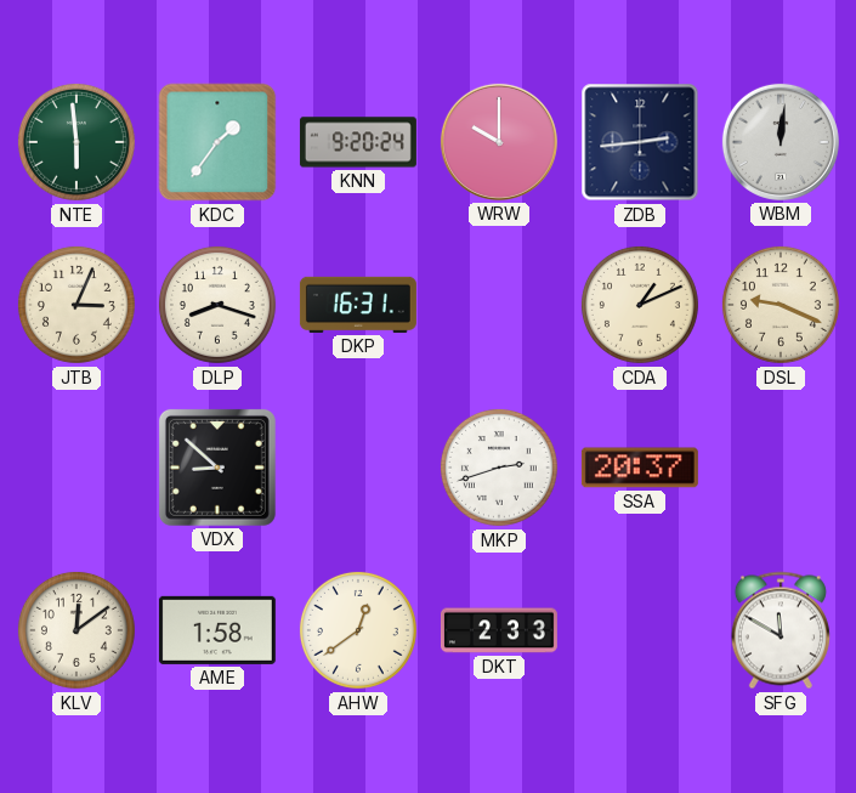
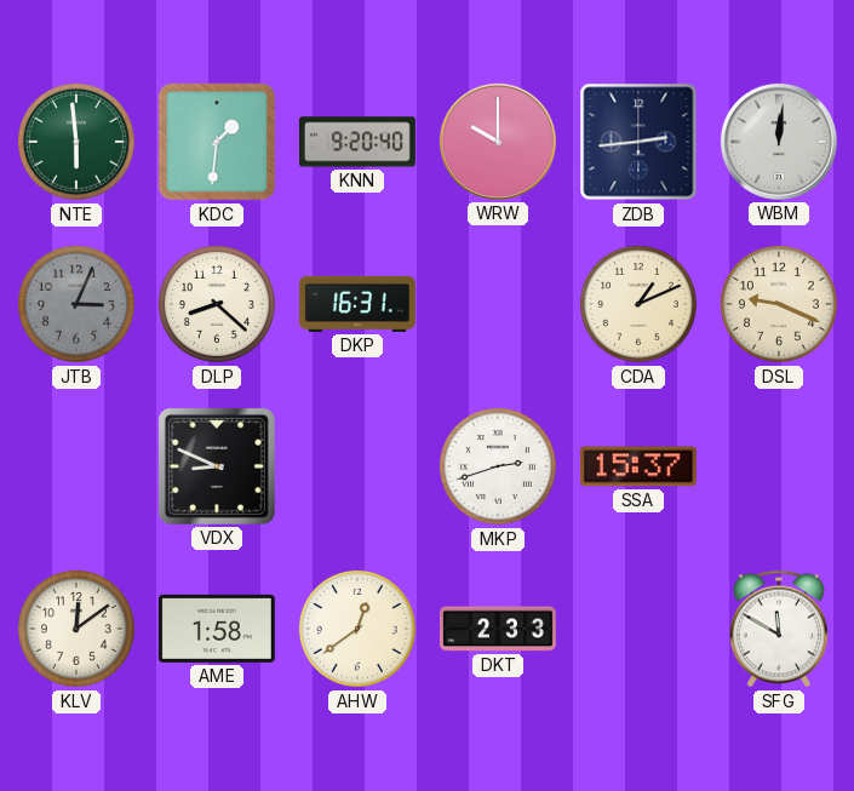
KDC: 1:36 -> 1:31 (217, 142)
KNN: 9:20:24 -> 9:20:40 (357, 142)
JTB dial: cream -> grey (76, 304)
DLP: 8:18 -> 8:22 (217, 304)
VDX: 8:52 -> 8:49 (217, 466)
SSA: 20:37 -> 15:37 (638, 466)
